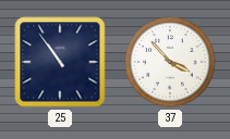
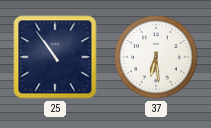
37: 3:53 -> 6:29 (156, 57)
